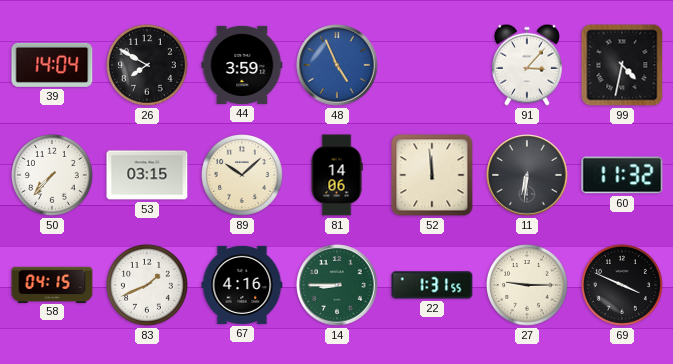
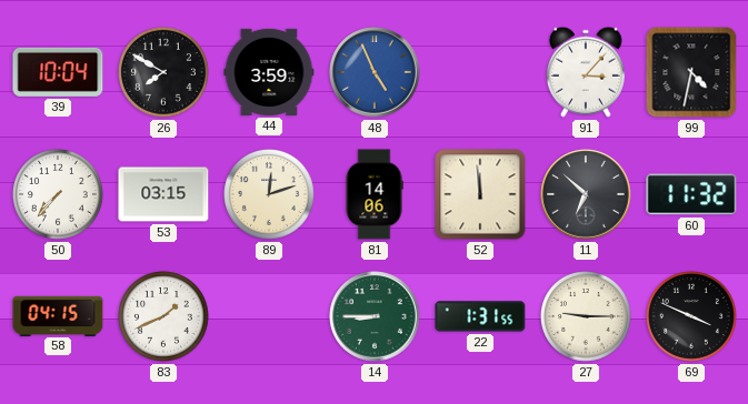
39: 14:04 -> 10:04 (58, 72)
89: 10:08 -> 12:12 (270, 195)
11: 6:31 -> 6:52 (586, 194)
67: 4:16 -> none (242, 285)
